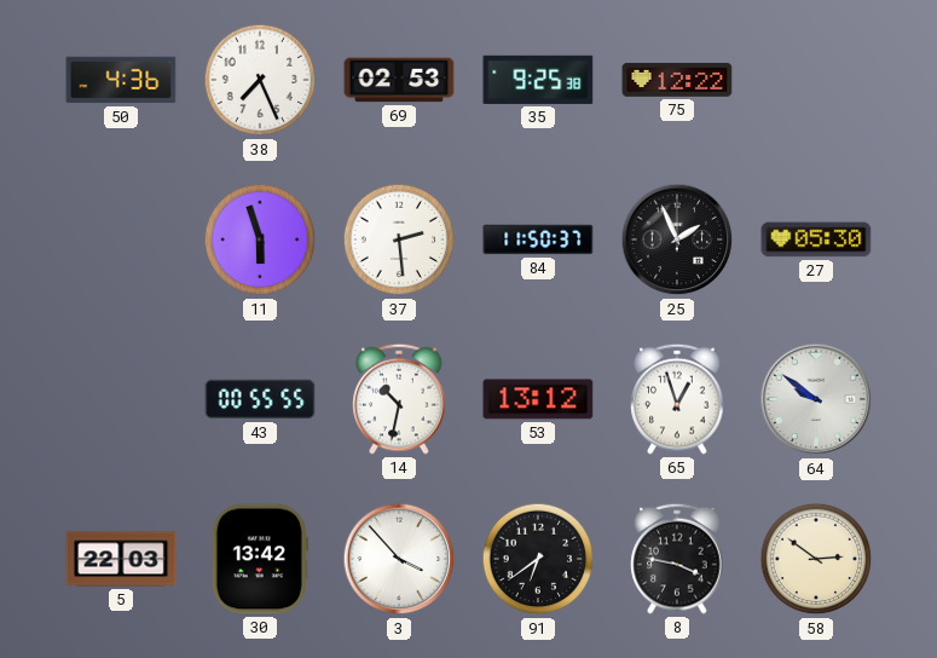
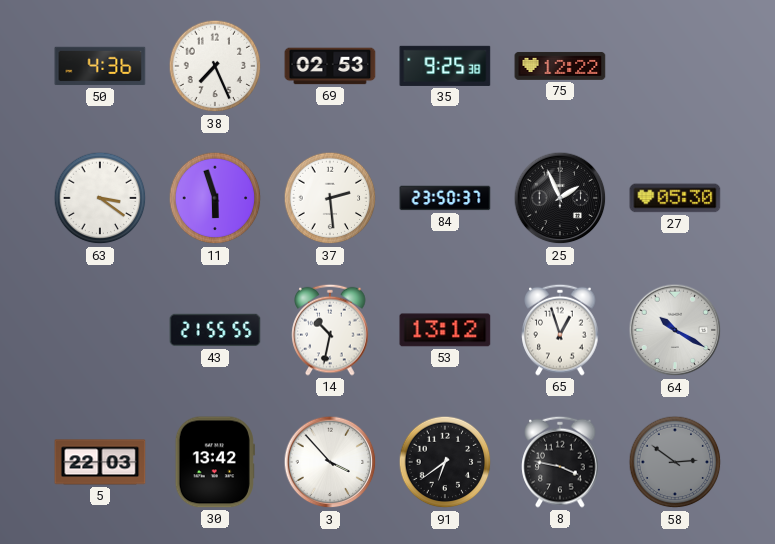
63: none -> 3:21 (100, 198)
84: 11:50 -> 23:50 (445, 198)
43: 00:55 -> 21:55 (215, 330)
64: 9:51 -> 10:20 (675, 330)
58 dial: cream -> grey (675, 462)
